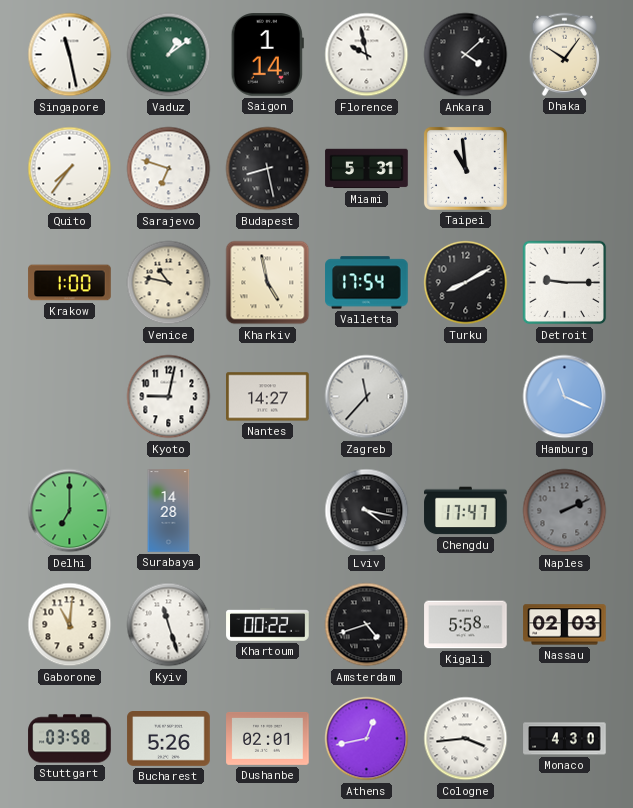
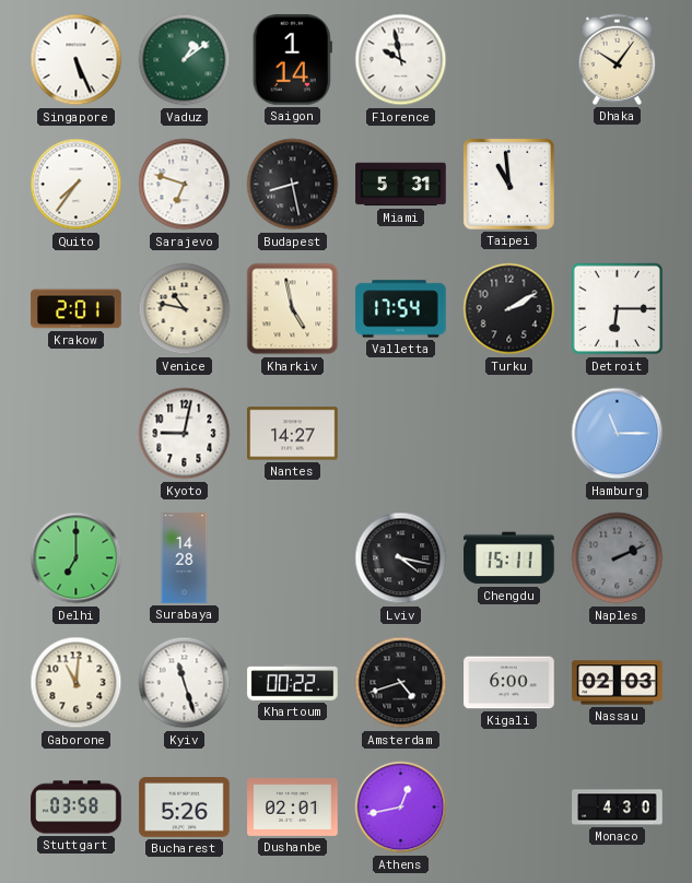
Singapore: 11:28 -> 5:26 (77, 60)
Ankara: 4:08 -> none (466, 55)
Krakow: 1:00 -> 2:01 (77, 309)
Turku: 8:10 -> 2:10 (509, 309)
Detroit: 9:15 -> 6:15 (618, 309)
Zagreb: 11:37 -> none (367, 397)
Hamburg: 11:19 -> 11:15 (618, 434)
Chengdu: 17:47 -> 15:11 (509, 558)
Kigali: 5:58 -> 6:00 (509, 683)
Cologne: 3:44 -> none (466, 739)
